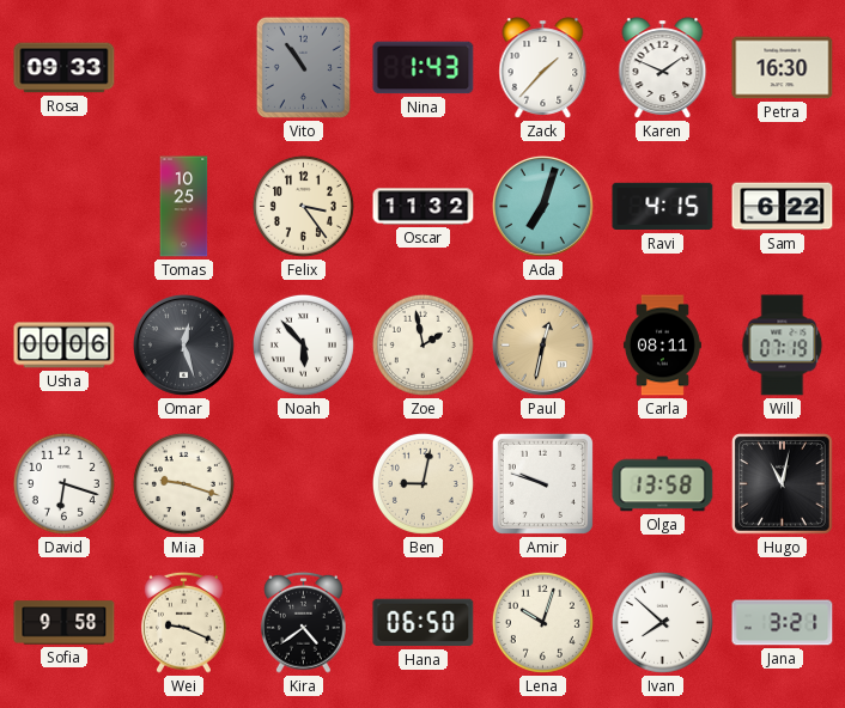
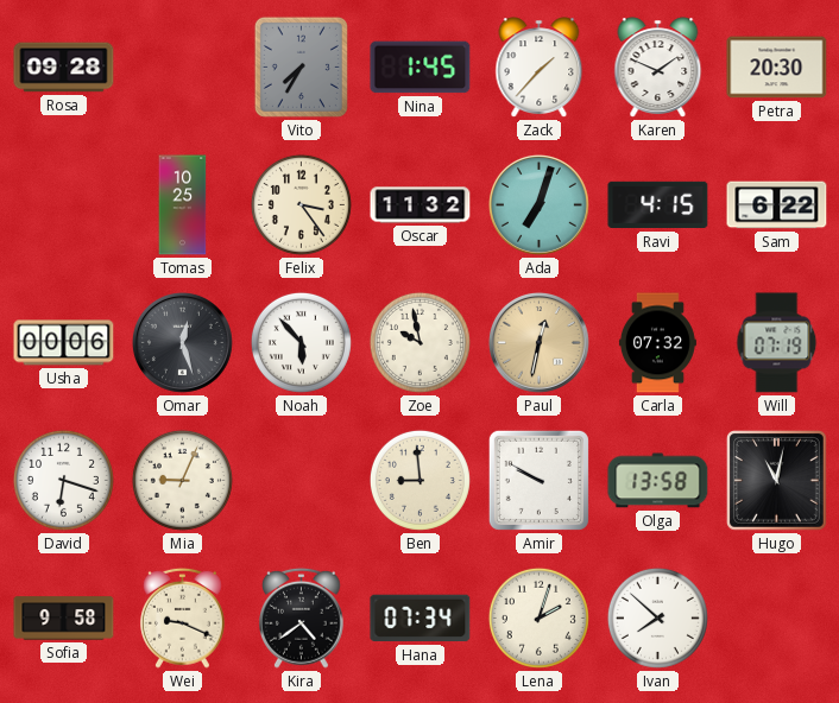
Rosa: 09:33 -> 09:28 (64, 68)
Vito: 10:54 -> 7:35 (301, 66)
Nina: 1:43 -> 1:45 (421, 68)
Petra: 16:30 -> 20:30 (777, 68)
Zoe: 1:58 -> 9:58 (419, 342)
Carla: 08:11 -> 07:32 (657, 343)
Mia: 9:18 -> 9:04 (182, 480)
Ben: 9:02 -> 8:59 (419, 480)
Amir: 9:48 -> 9:50 (538, 480)
Hana: 06:50 -> 07:34 (421, 619)
Lena: 10:03 -> 2:03 (538, 617)
Jana: 3:21 -> none (783, 623)
